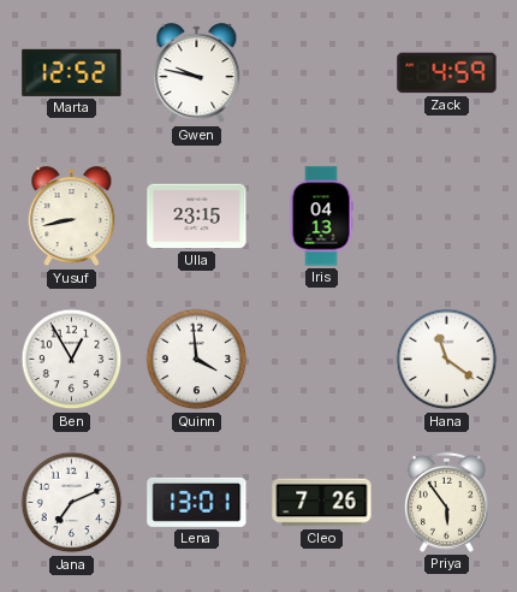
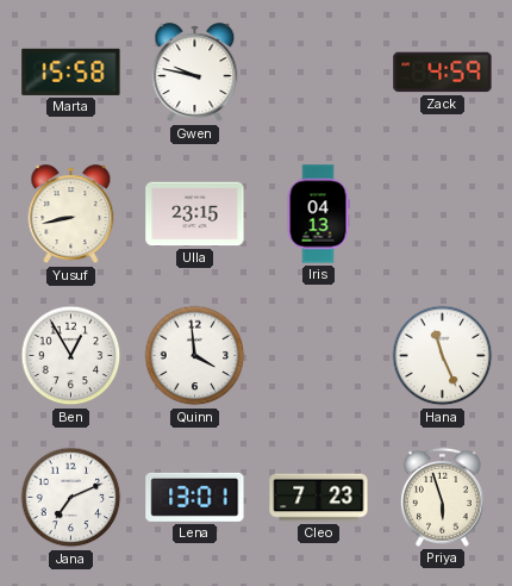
Marta: 12:52 -> 15:58 (71, 71)
Hana: 11:21 -> 11:26 (443, 356)
Cleo: 7:26 -> 7:23 (319, 498)
Priya: 5:54 -> 5:57 (442, 497)
